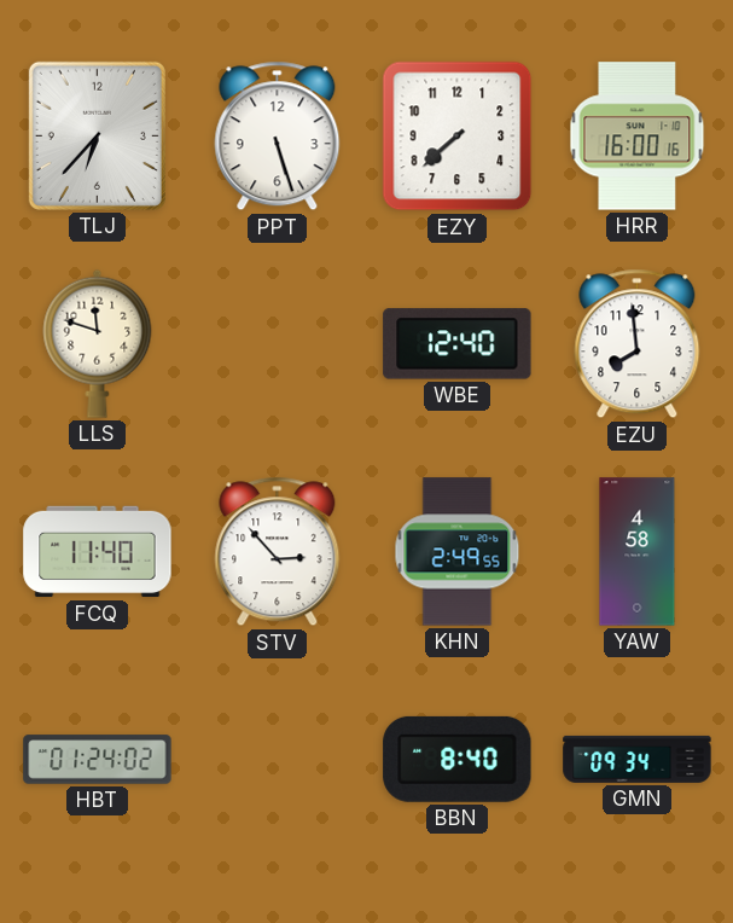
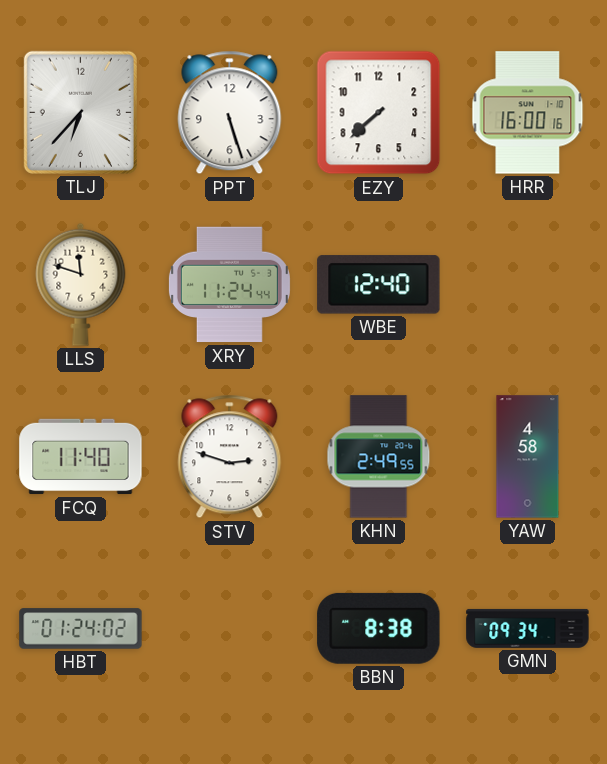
XRY: none -> 11:24 (229, 285)
EZU: 7:59 -> none (638, 344)
STV: 2:53 -> 2:48 (230, 457)
BBN: 8:40 -> 8:38 (379, 628)
